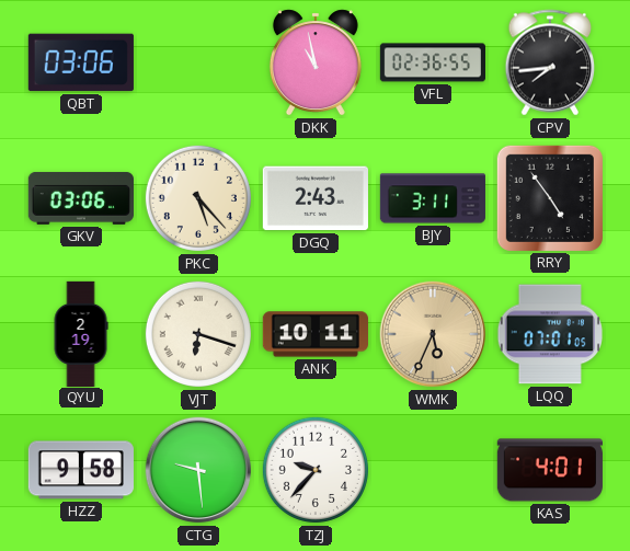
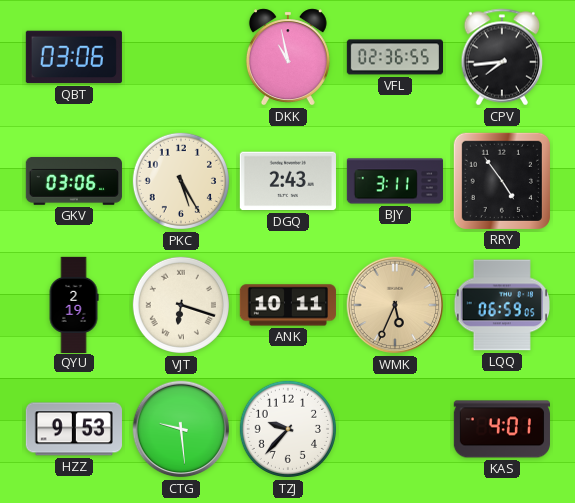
PKC: 5:23 -> 5:25 (181, 181)
LQQ: 07:01 -> 06:59 (501, 305)
HZZ: 9:58 -> 9:53 (74, 429)
